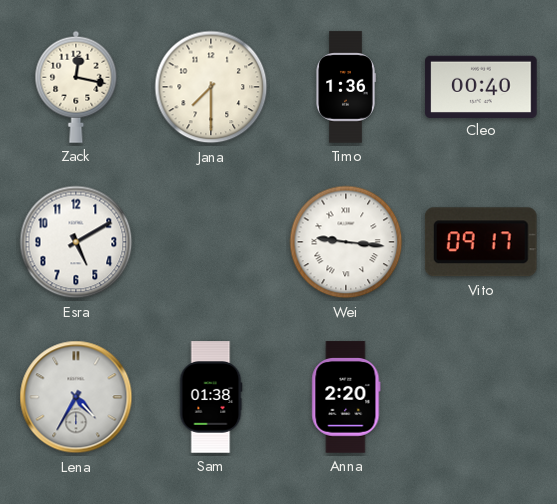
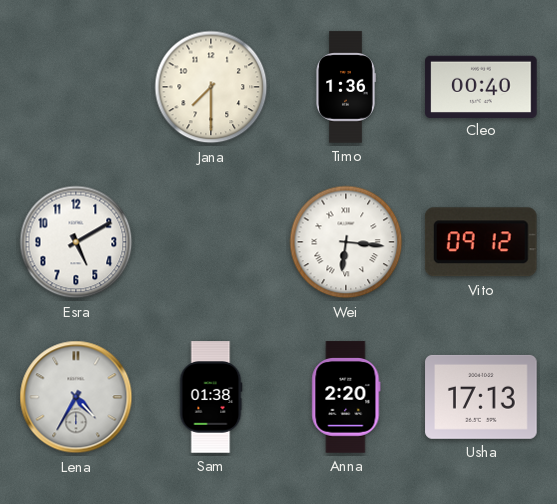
Zack: 12:17 -> none (76, 87)
Wei: 9:16 -> 6:16 (346, 242)
Vito: 09:17 -> 09:12 (481, 242)
Usha: none -> 17:13 (481, 397)
